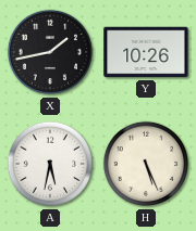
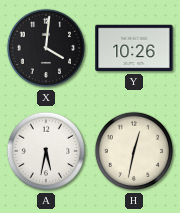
X: 1:43 -> 4:01 (46, 48)
H: 5:26 -> 12:32 (134, 151)
